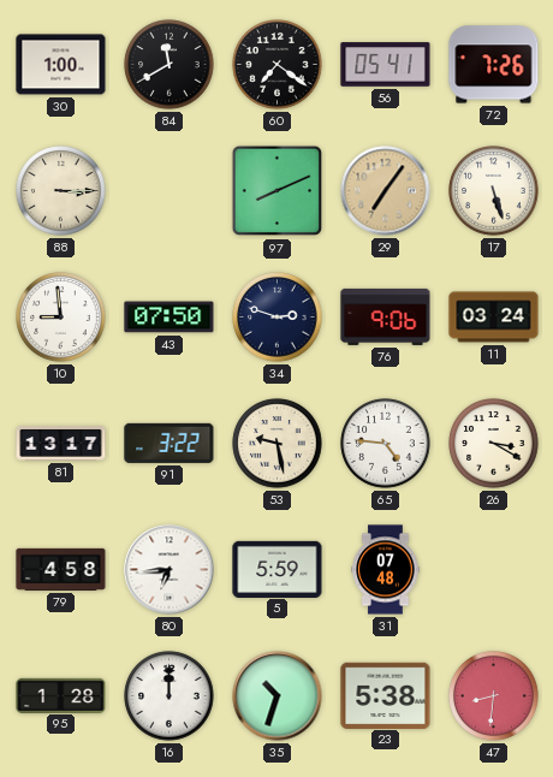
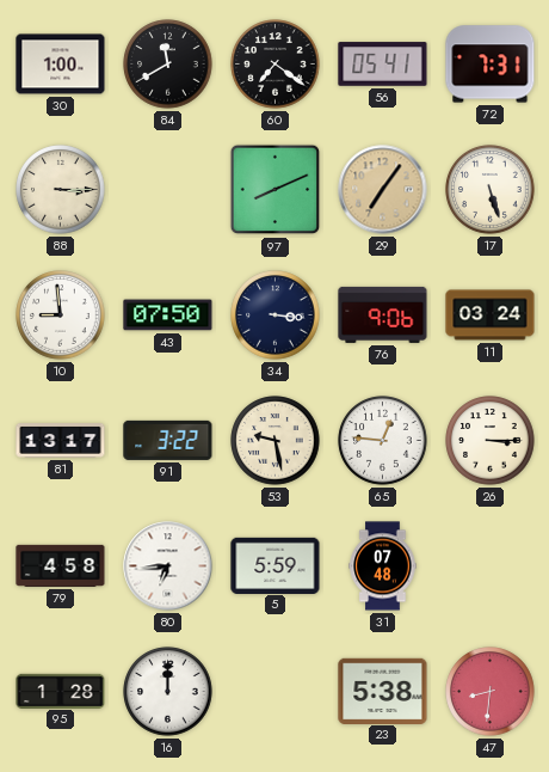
72: 7:26 -> 7:31 (491, 65)
34: 2:48 -> 3:16 (276, 315)
65: 4:46 -> 12:46 (383, 441)
26: 3:20 -> 3:15 (491, 441)
35: 10:33 -> none (278, 696)
